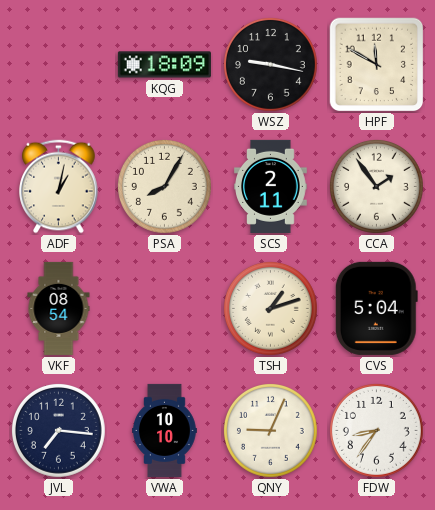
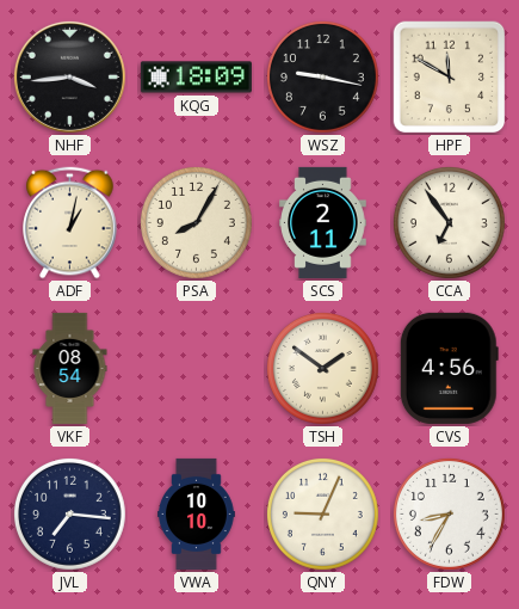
NHF: none -> 3:44 (69, 76)
CCA: 1:54 -> 6:54 (449, 222)
TSH: 1:12 -> 1:51 (322, 368)
CVS: 5:04 -> 4:56 (449, 368)
FDW: 8:36 -> 8:35 (449, 513)
